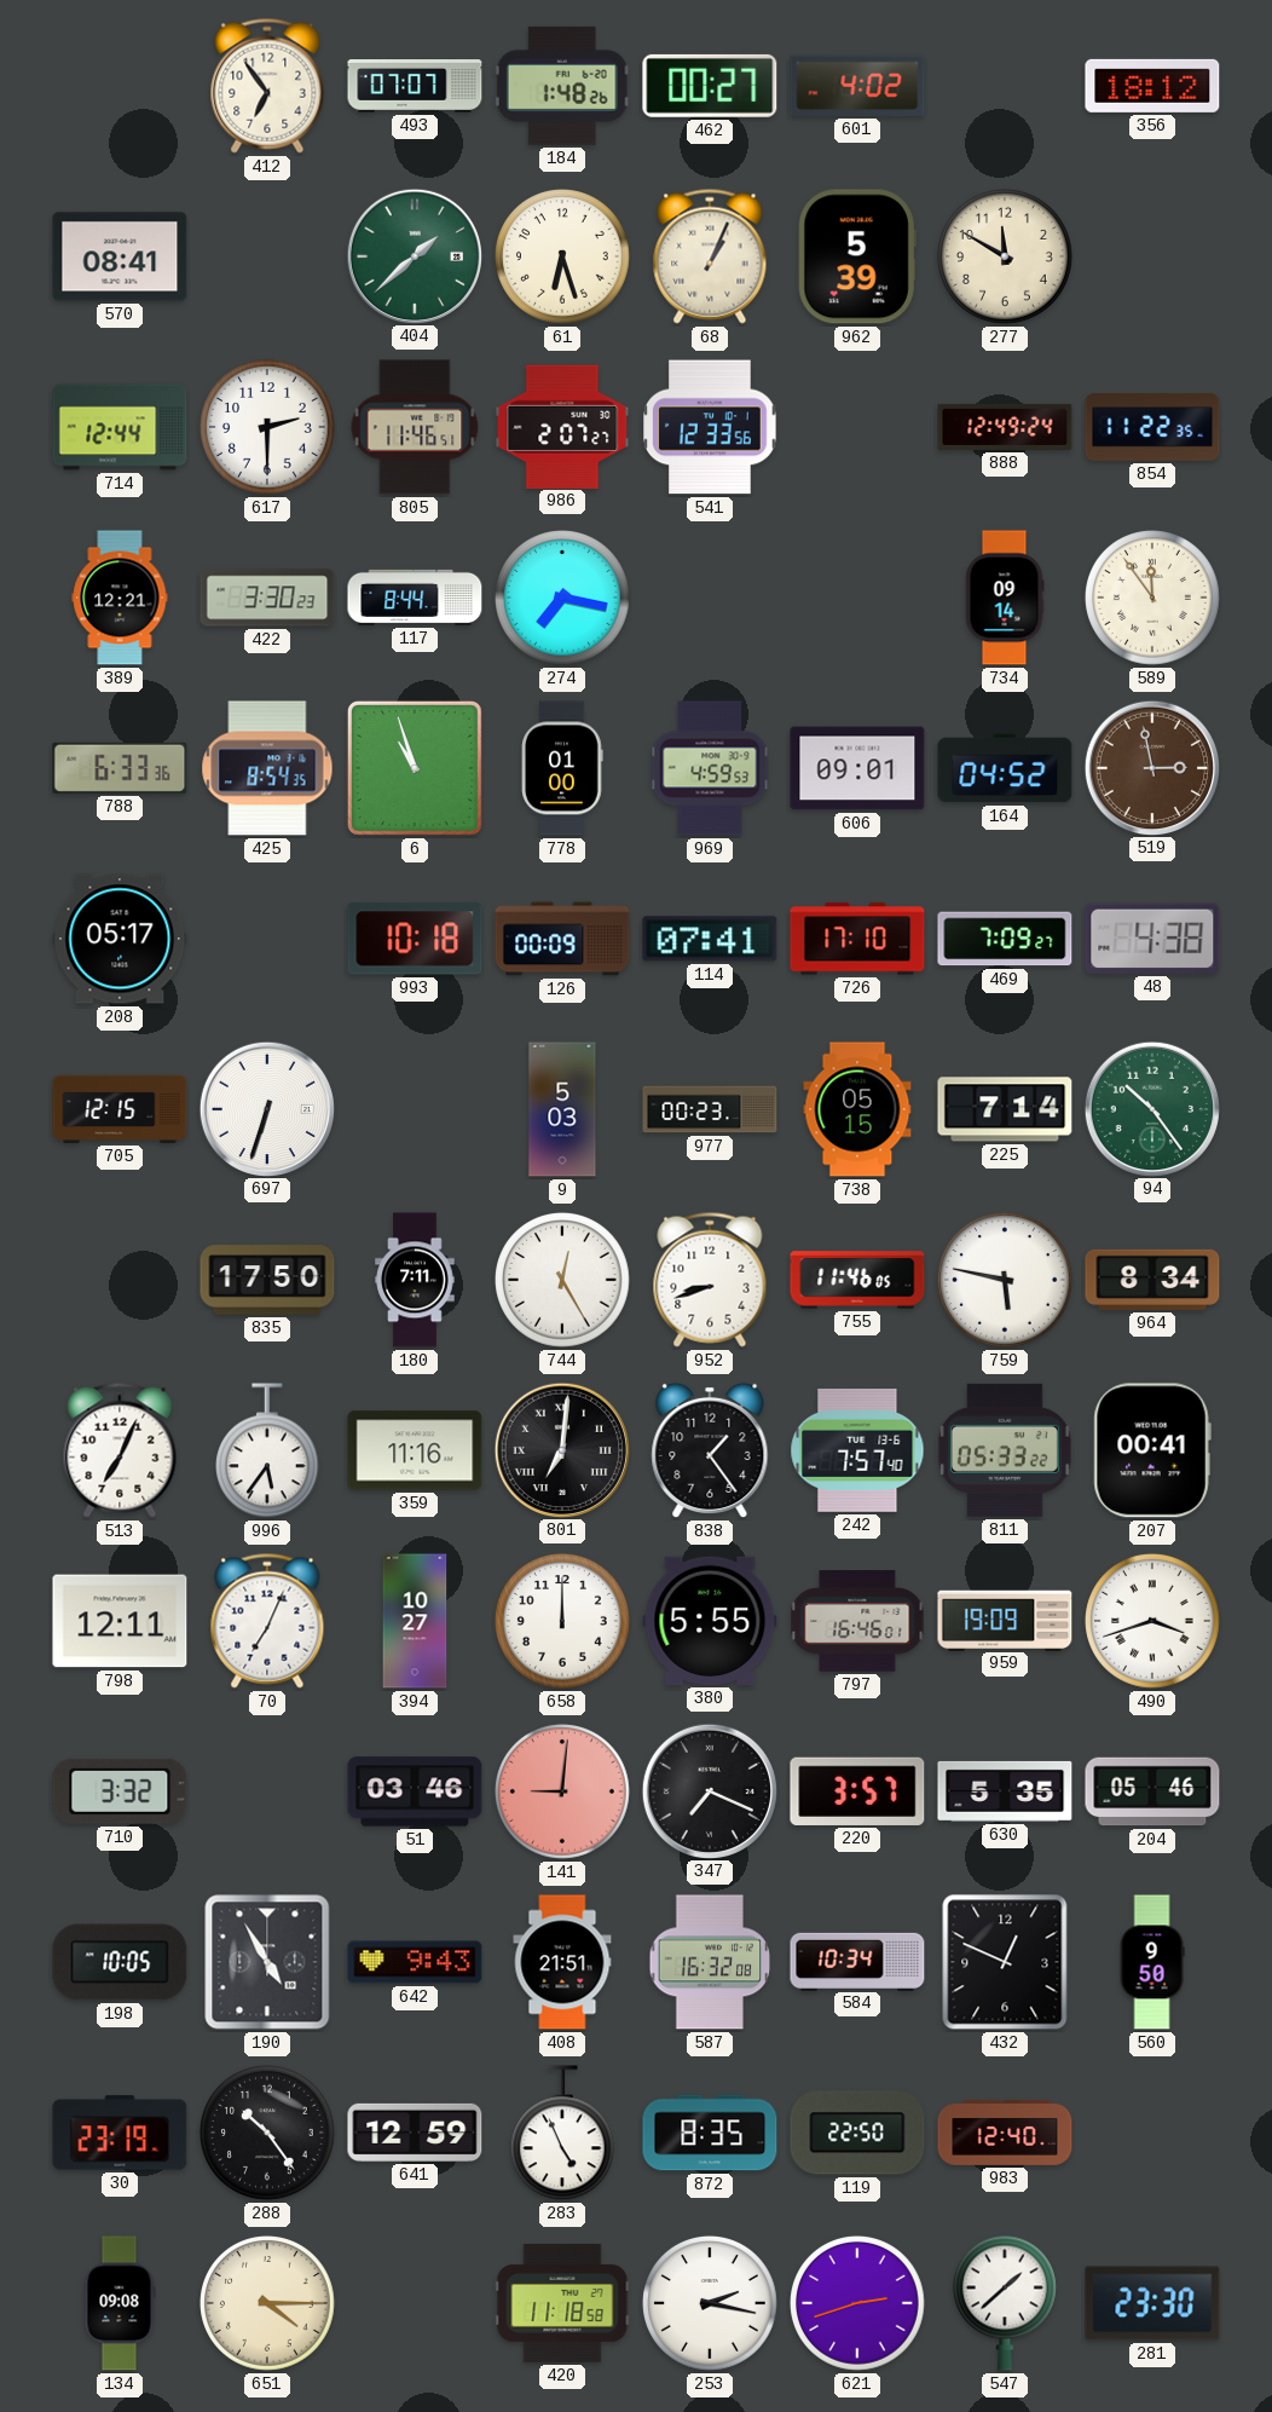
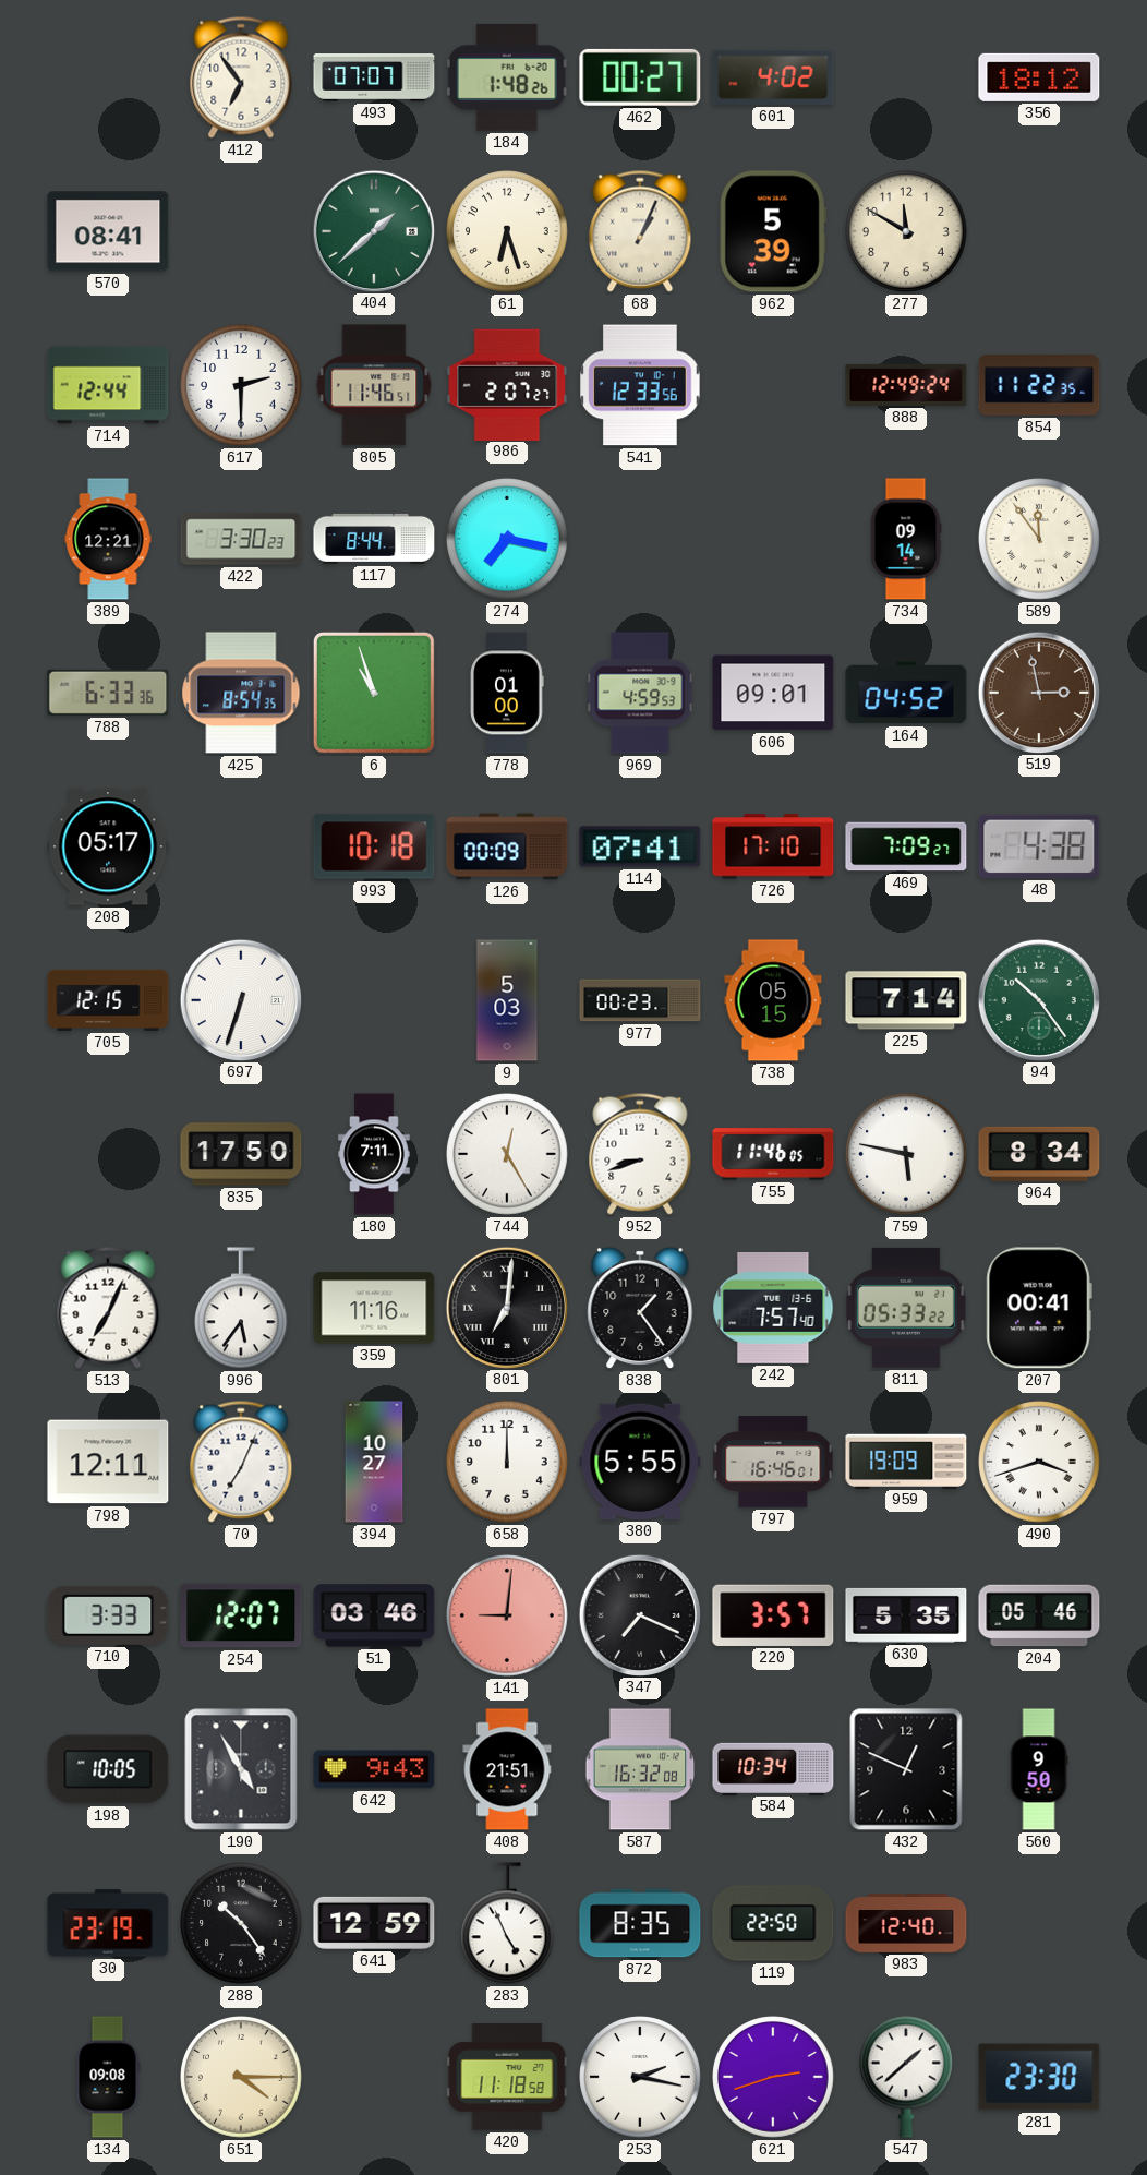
710: 3:32 -> 3:33 (108, 1615)
254: none -> 12:07 (241, 1615)
